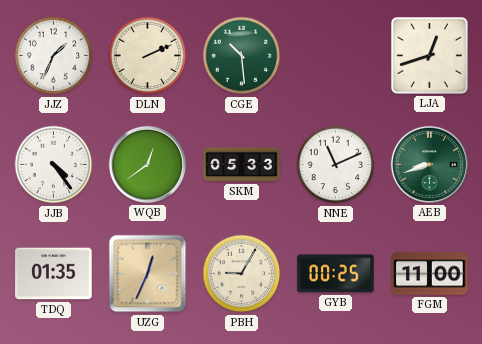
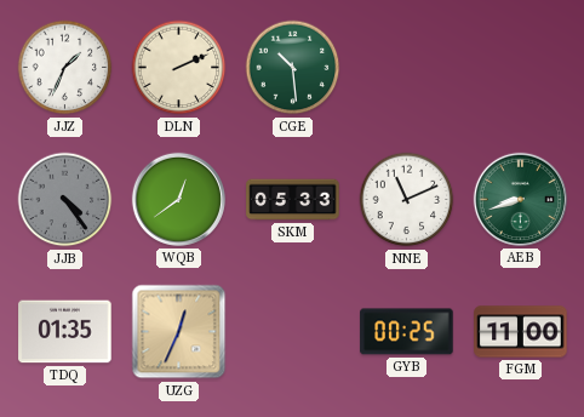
LJA: 12:42 -> none (430, 56)
JJB dial: white -> grey (65, 200)
PBH: 9:05 -> none (242, 274)
